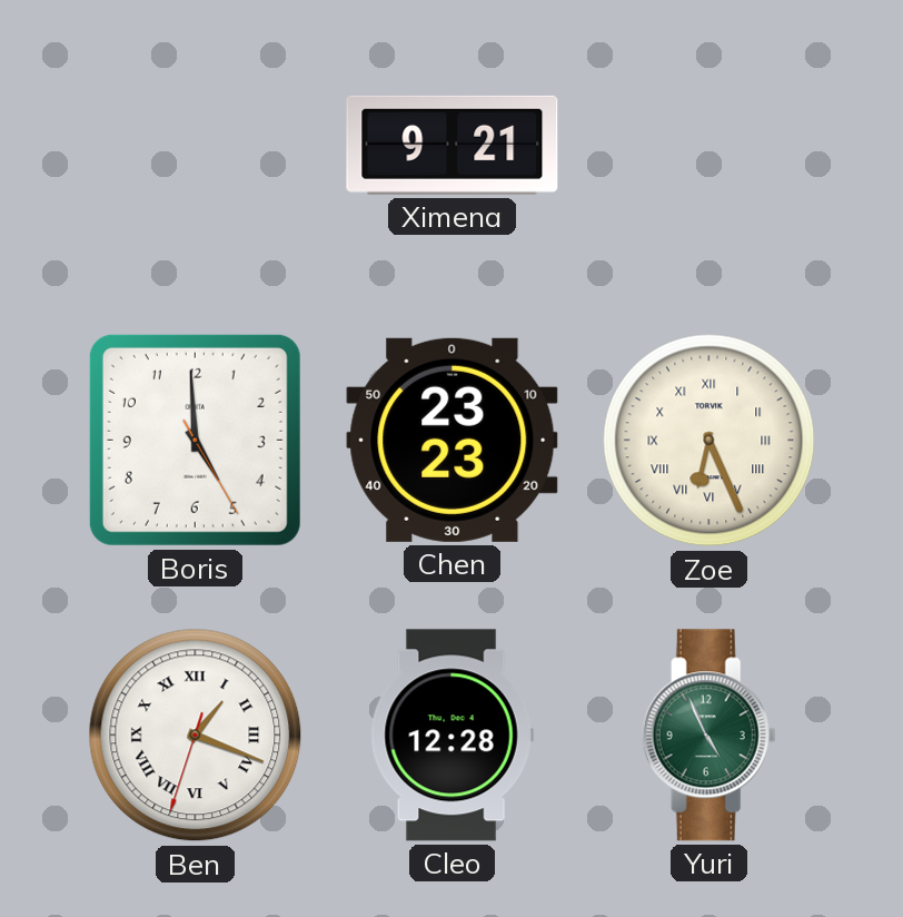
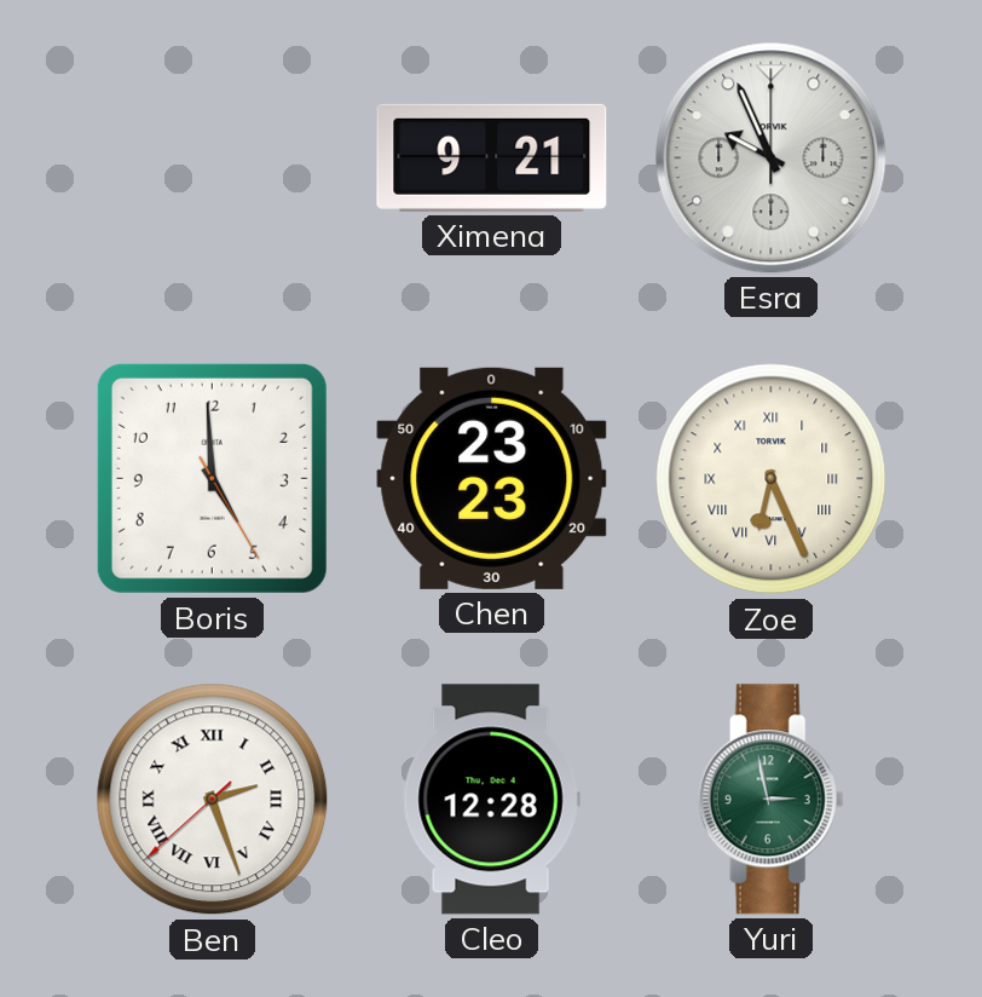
Esra: none -> 9:56 (772, 159)
Ben: 1:18 -> 2:26 (213, 800)
Yuri: 4:56 -> 2:58 (770, 800)
